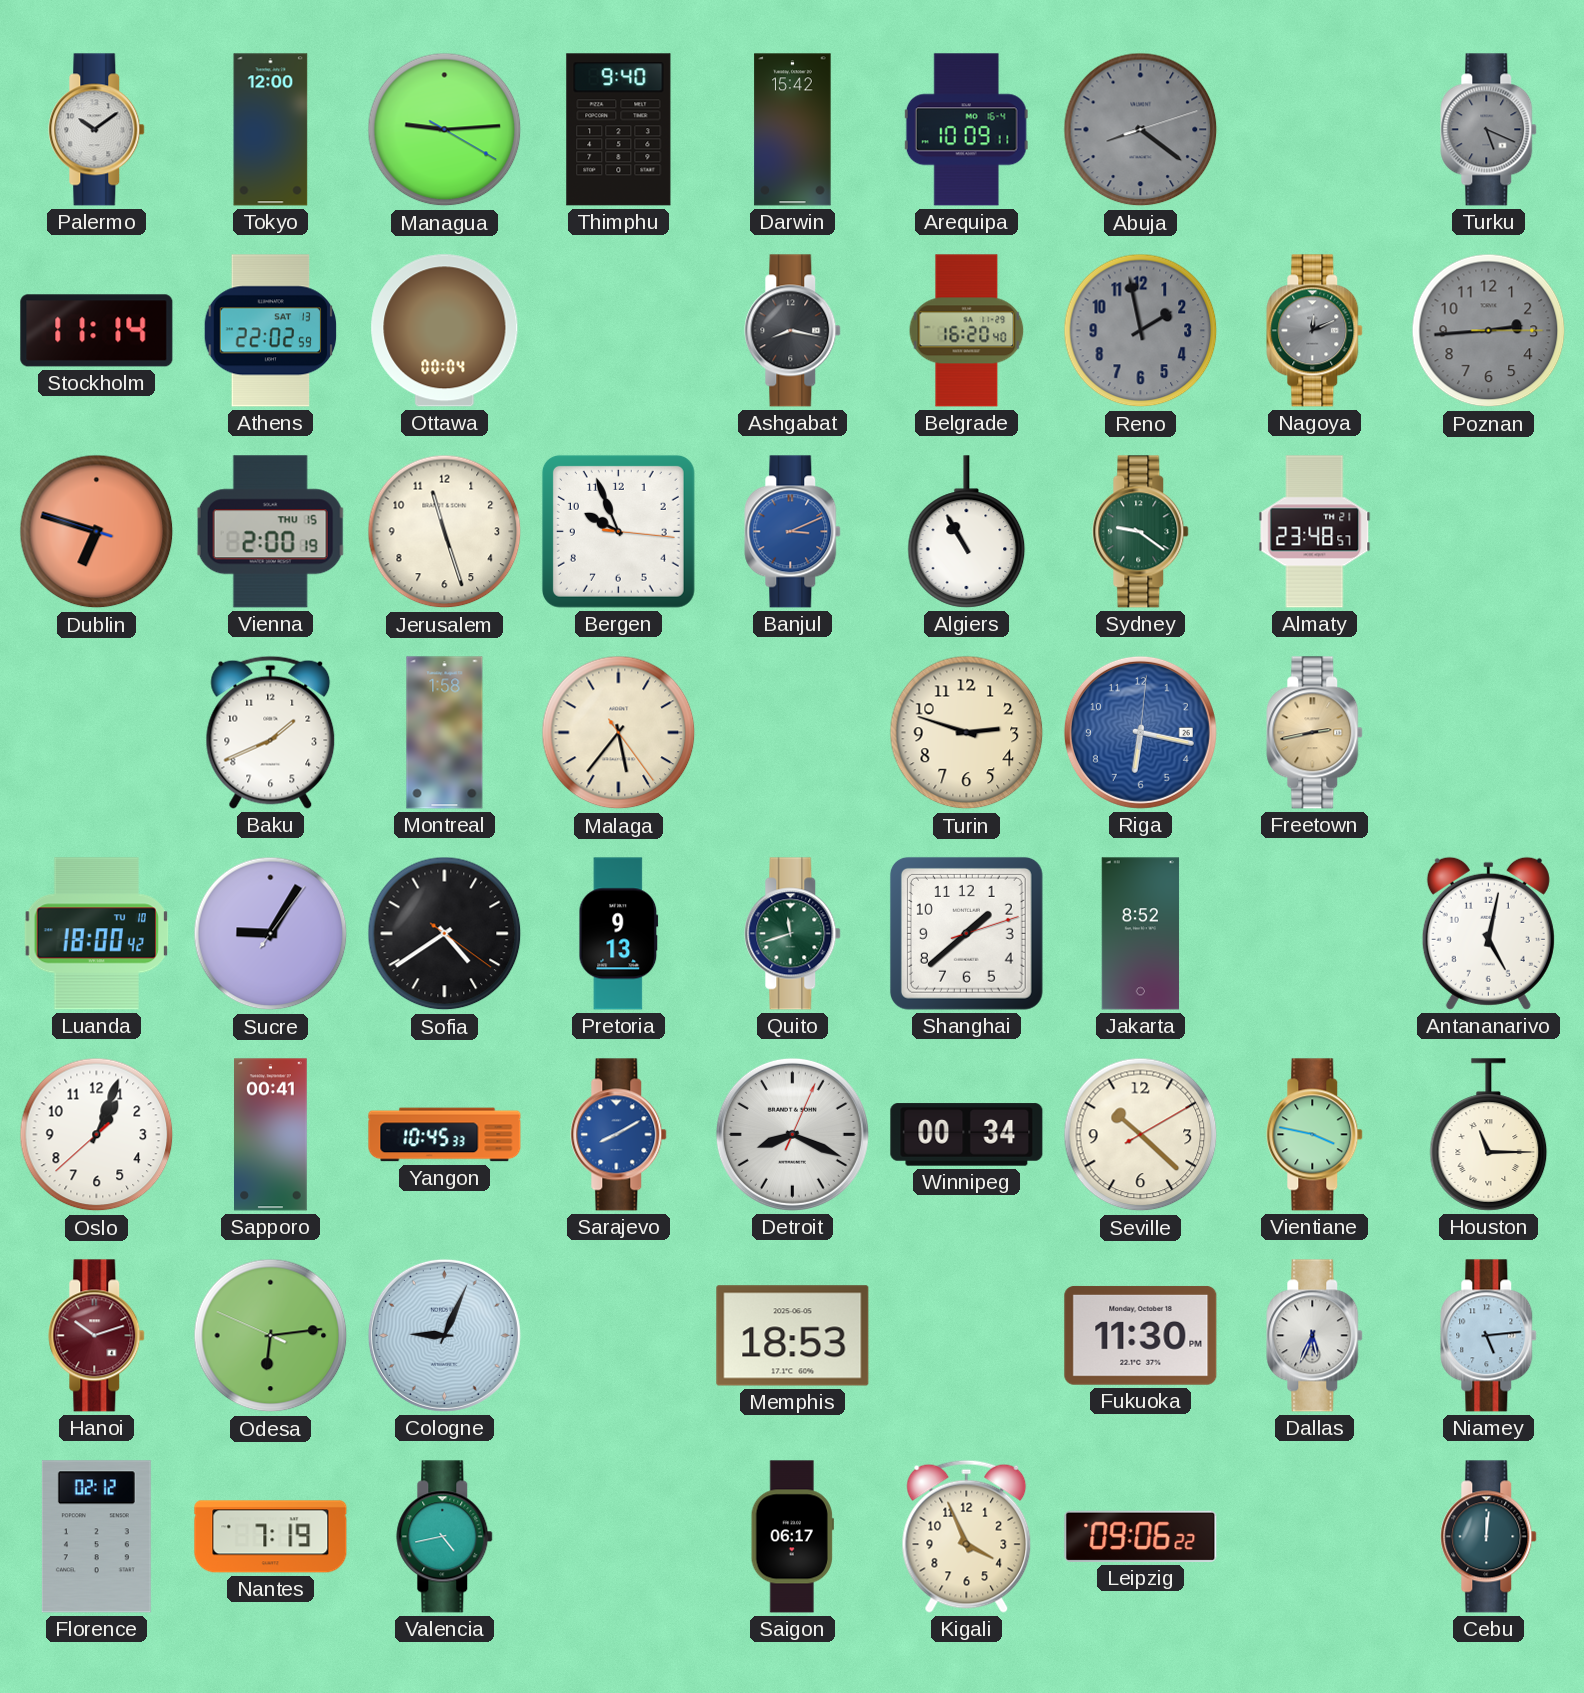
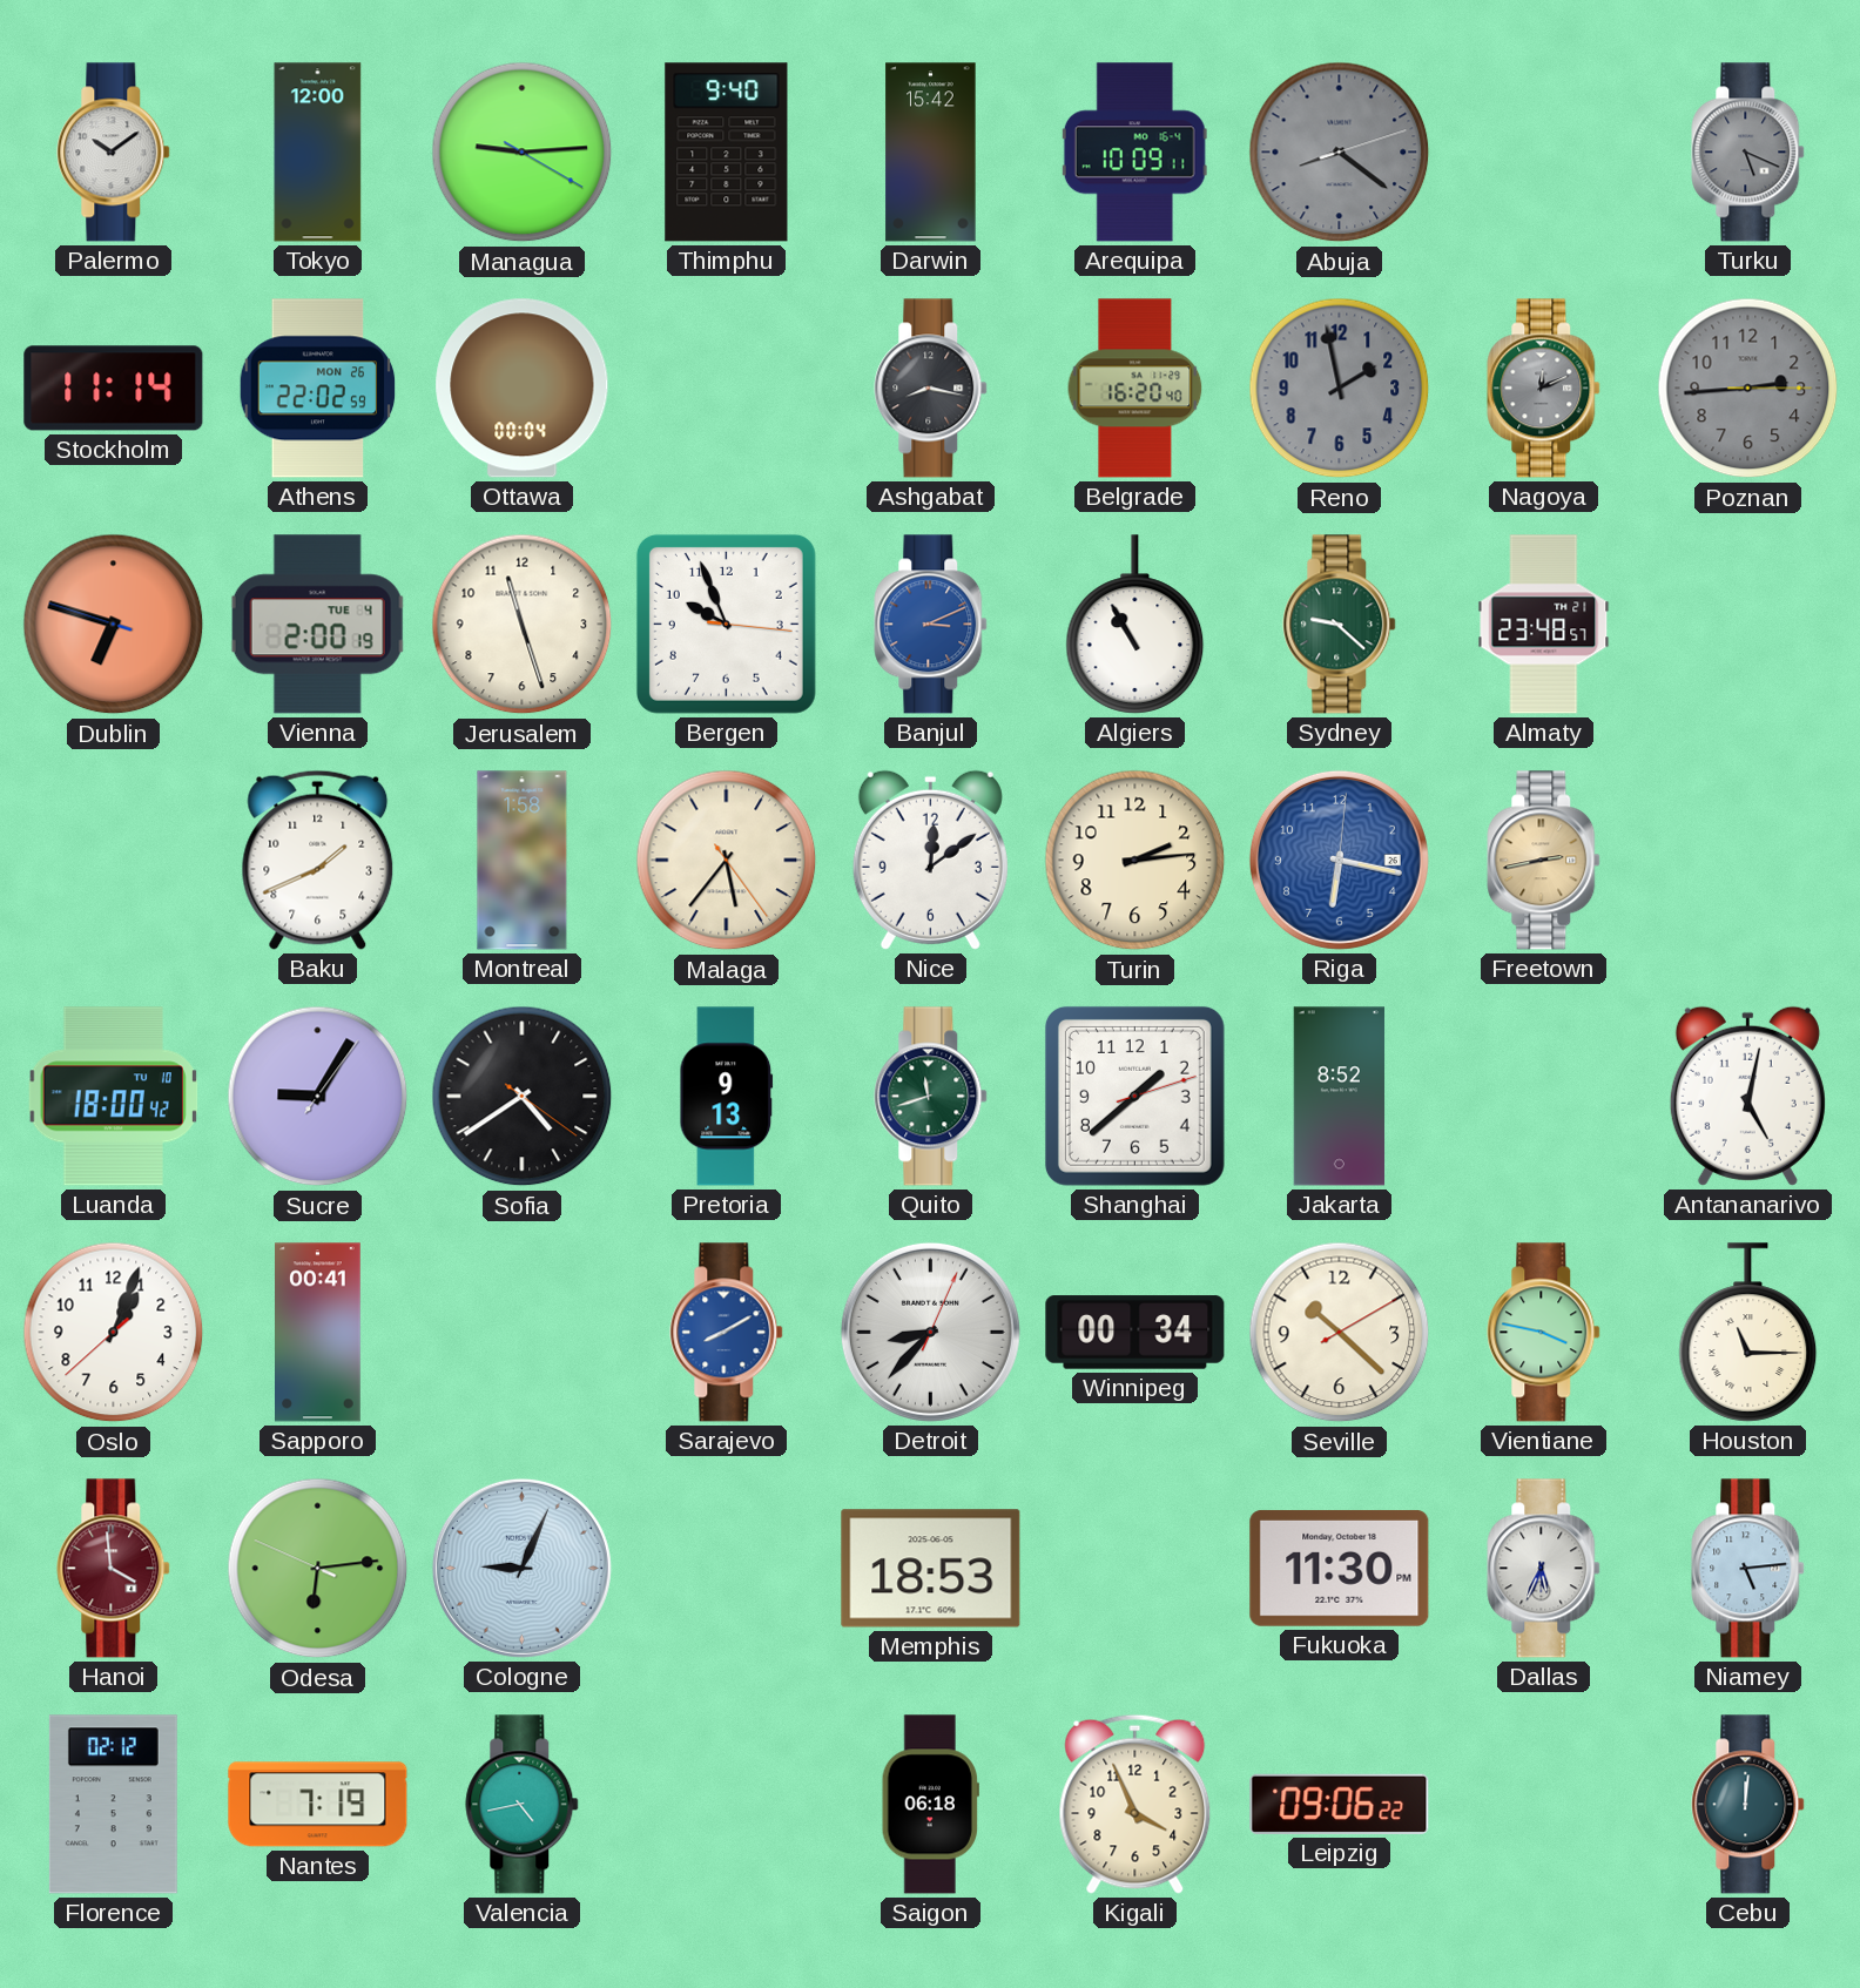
Athens date: SAT 13 -> MON 26 (318, 389)
Vienna date: THU 15 -> TUE 4 (317, 625)
Sydney: 9:21 -> 9:22 (1340, 625)
Nice: none -> 12:09 (930, 860)
Turin: 2:48 -> 2:14 (1135, 861)
Yangon: 10:45 -> none (445, 1135)
Detroit: 8:19 -> 8:37 (930, 1332)
Hanoi: 10:12 -> 3:59 (114, 1569)
Saigon: 06:17 -> 06:18 (930, 1805)
